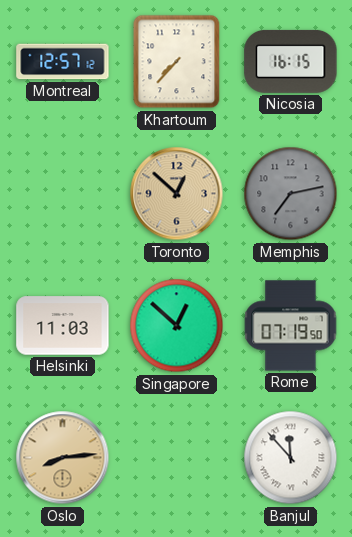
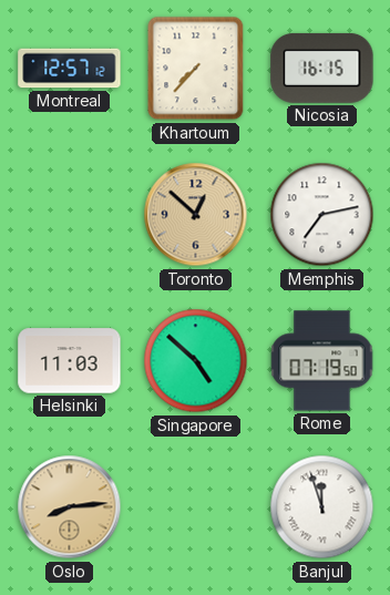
Memphis dial: grey -> white (322, 215)
Singapore: 12:52 -> 4:52 (196, 361)
Banjul: 11:53 -> 11:57 (322, 507)
